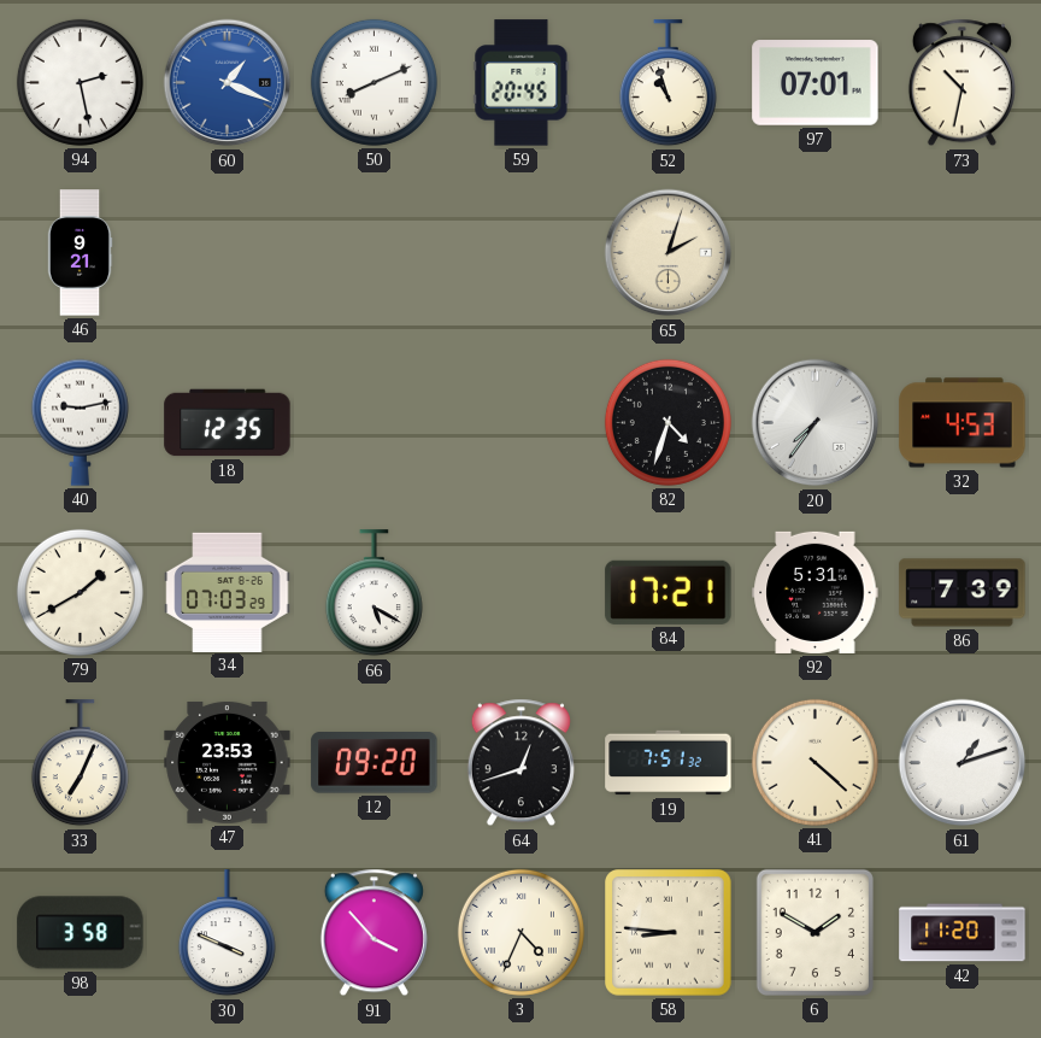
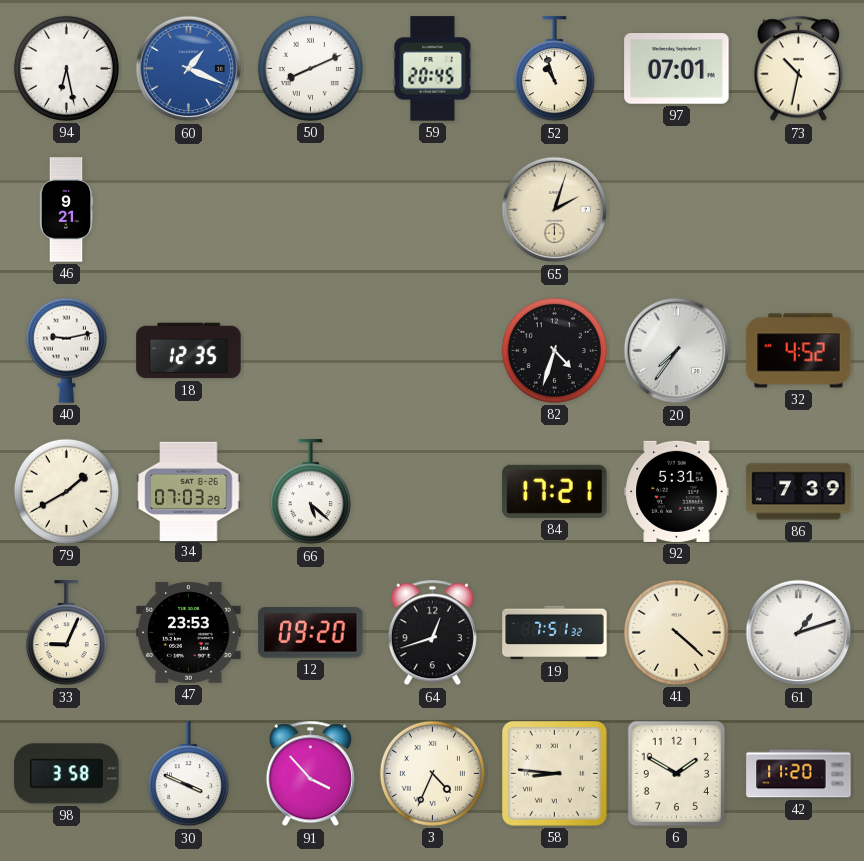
94: 2:28 -> 6:28 (66, 68)
32: 4:53 -> 4:52 (799, 351)
66: 5:20 -> 5:22 (310, 492)
33: 7:04 -> 9:04 (66, 633)
